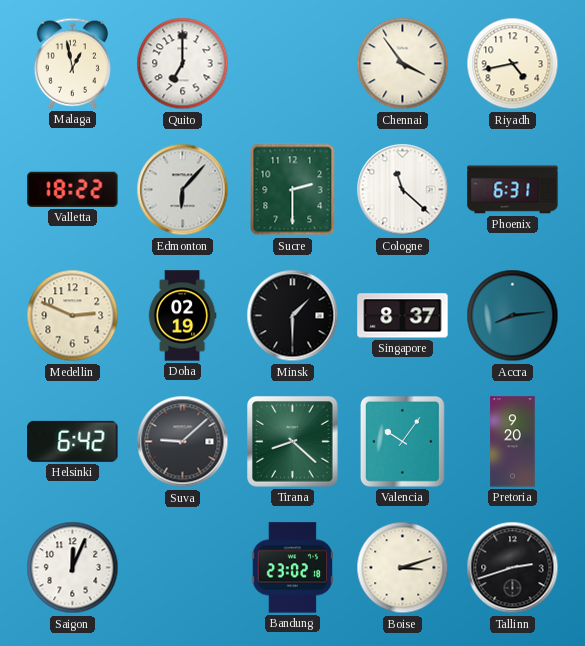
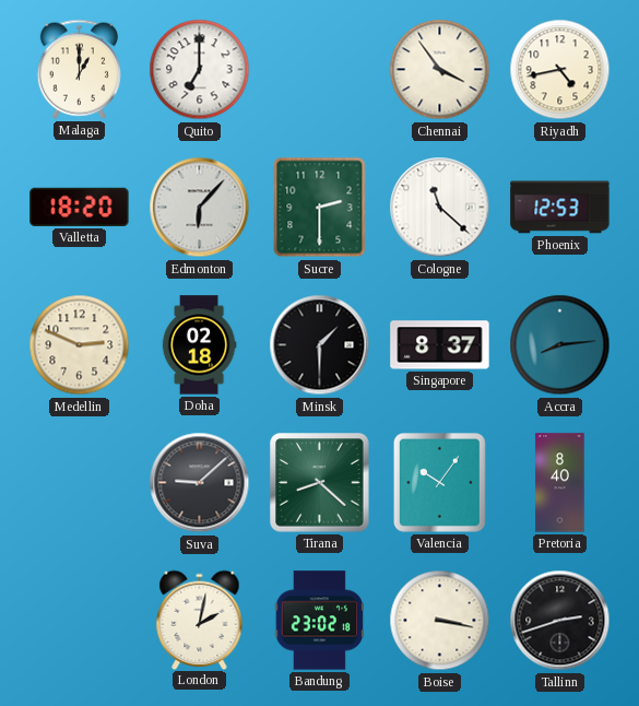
Malaga: 12:58 -> 1:00 (79, 69)
Valletta: 18:22 -> 18:20 (80, 207)
Phoenix: 6:31 -> 12:53 (560, 208)
Doha: 02:19 -> 02:18 (199, 345)
Helsinki: 6:42 -> none (73, 441)
Pretoria: 9:20 -> 8:40 (560, 483)
Saigon: 12:04 -> none (73, 568)
London: none -> 2:02 (200, 620)
Boise: 3:12 -> 3:17 (440, 621)
